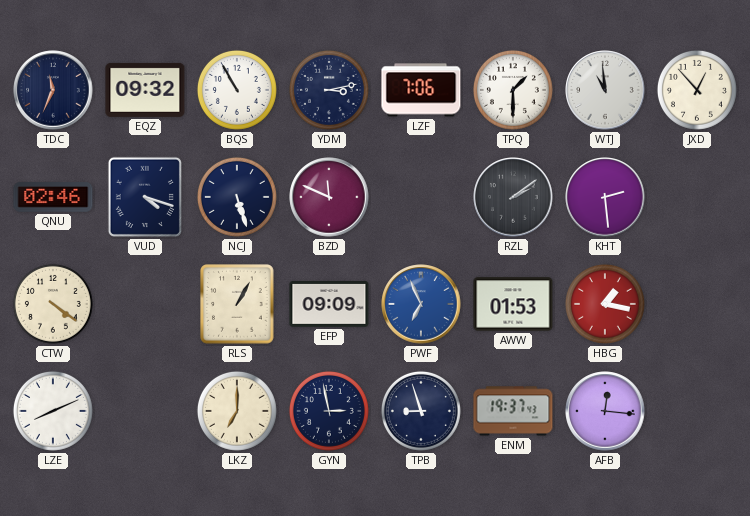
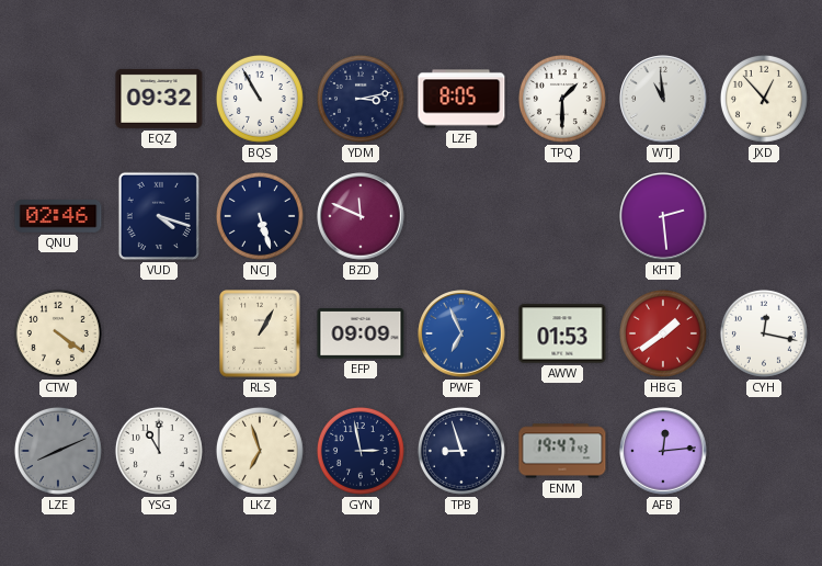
TDC: 11:34 -> none (53, 90)
LZF: 7:06 -> 8:05 (461, 99)
RZL: 2:09 -> none (513, 197)
HBG: 1:17 -> 1:39 (663, 333)
CYH: none -> 12:17 (764, 333)
LZE dial: white -> grey (58, 451)
YSG: none -> 11:00 (159, 451)
LKZ: 7:00 -> 6:57 (260, 451)
ENM: 19:37 -> 19:47 (562, 451)
AFB: 12:16 -> 12:14 (663, 451)
